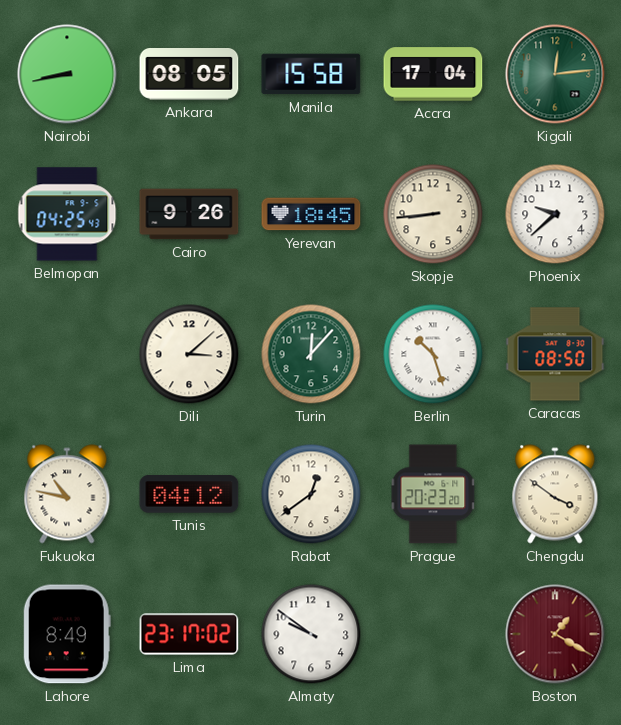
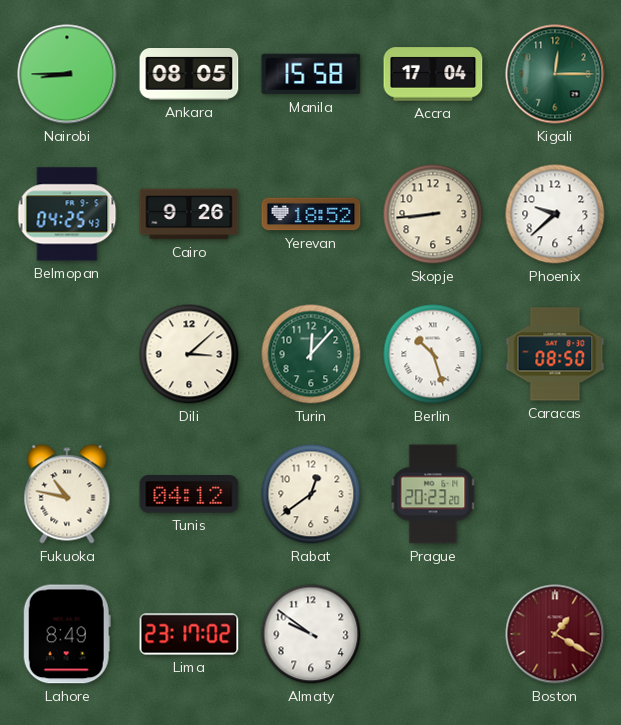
Nairobi: 8:43 -> 8:45 (67, 74)
Kigali: 12:14 -> 12:15 (555, 74)
Yerevan: 18:45 -> 18:52 (311, 214)
Chengdu: 3:51 -> none (555, 494)
